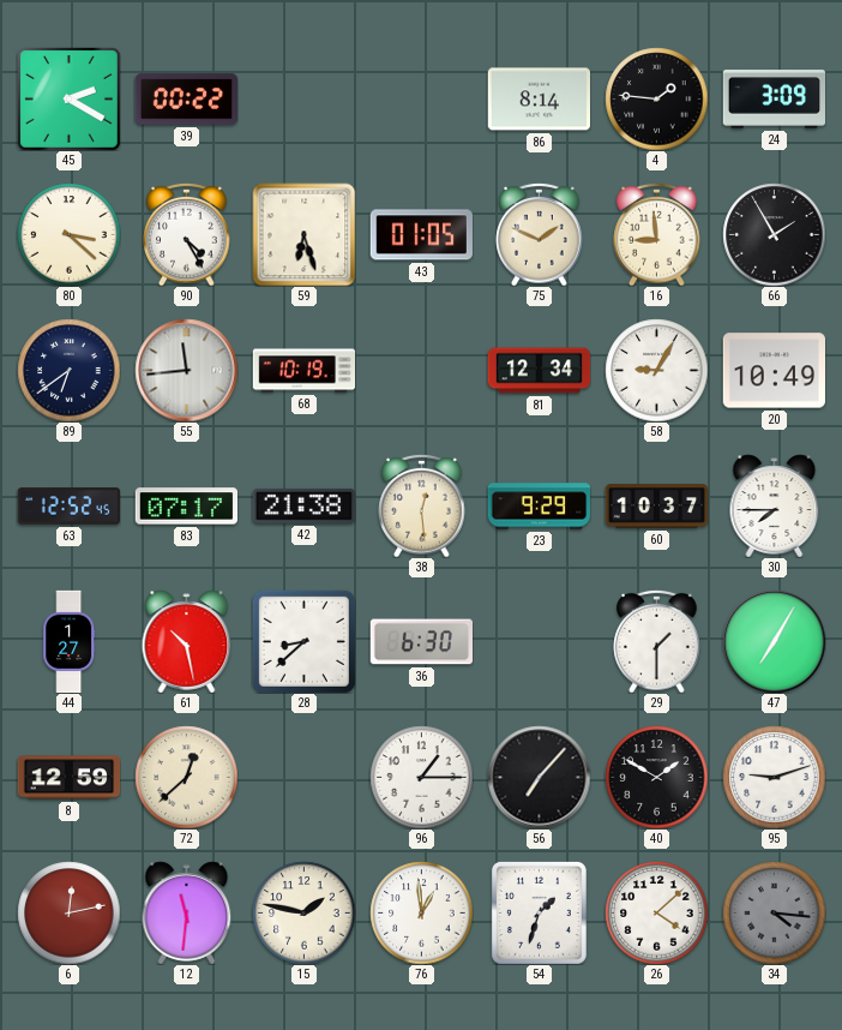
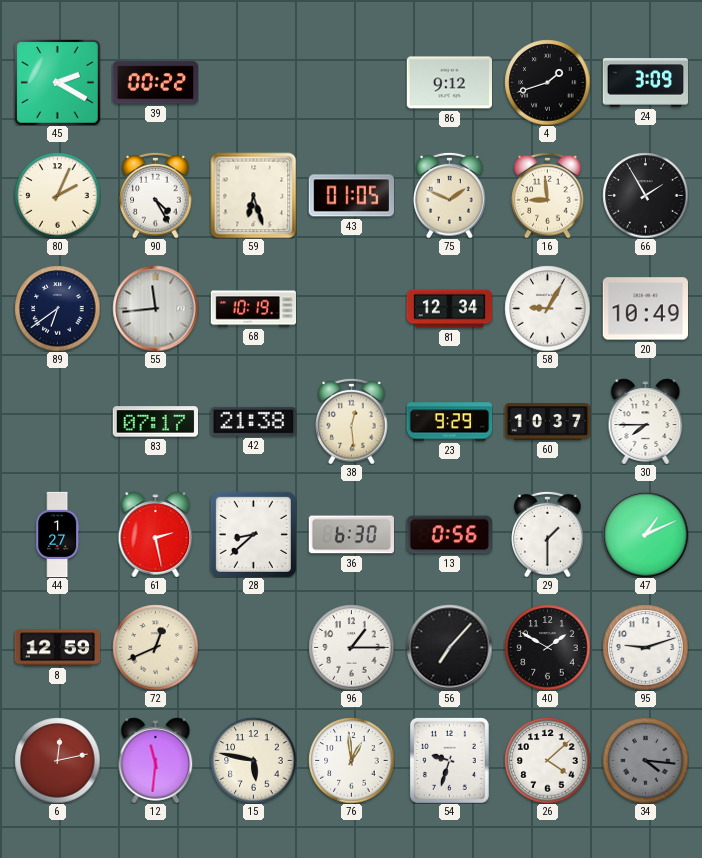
86: 8:14 -> 9:12 (449, 83)
4: 1:46 -> 1:42 (547, 82)
80: 3:22 -> 2:04 (57, 195)
63: 12:52 -> none (68, 507)
61: 10:28 -> 2:28 (156, 534)
13: none -> 0:56 (449, 535)
47: 7:05 -> 1:11 (645, 534)
72: 12:38 -> 12:41 (155, 647)
15: 1:47 -> 5:47 (253, 760)
54: 1:33 -> 9:33 (449, 760)
